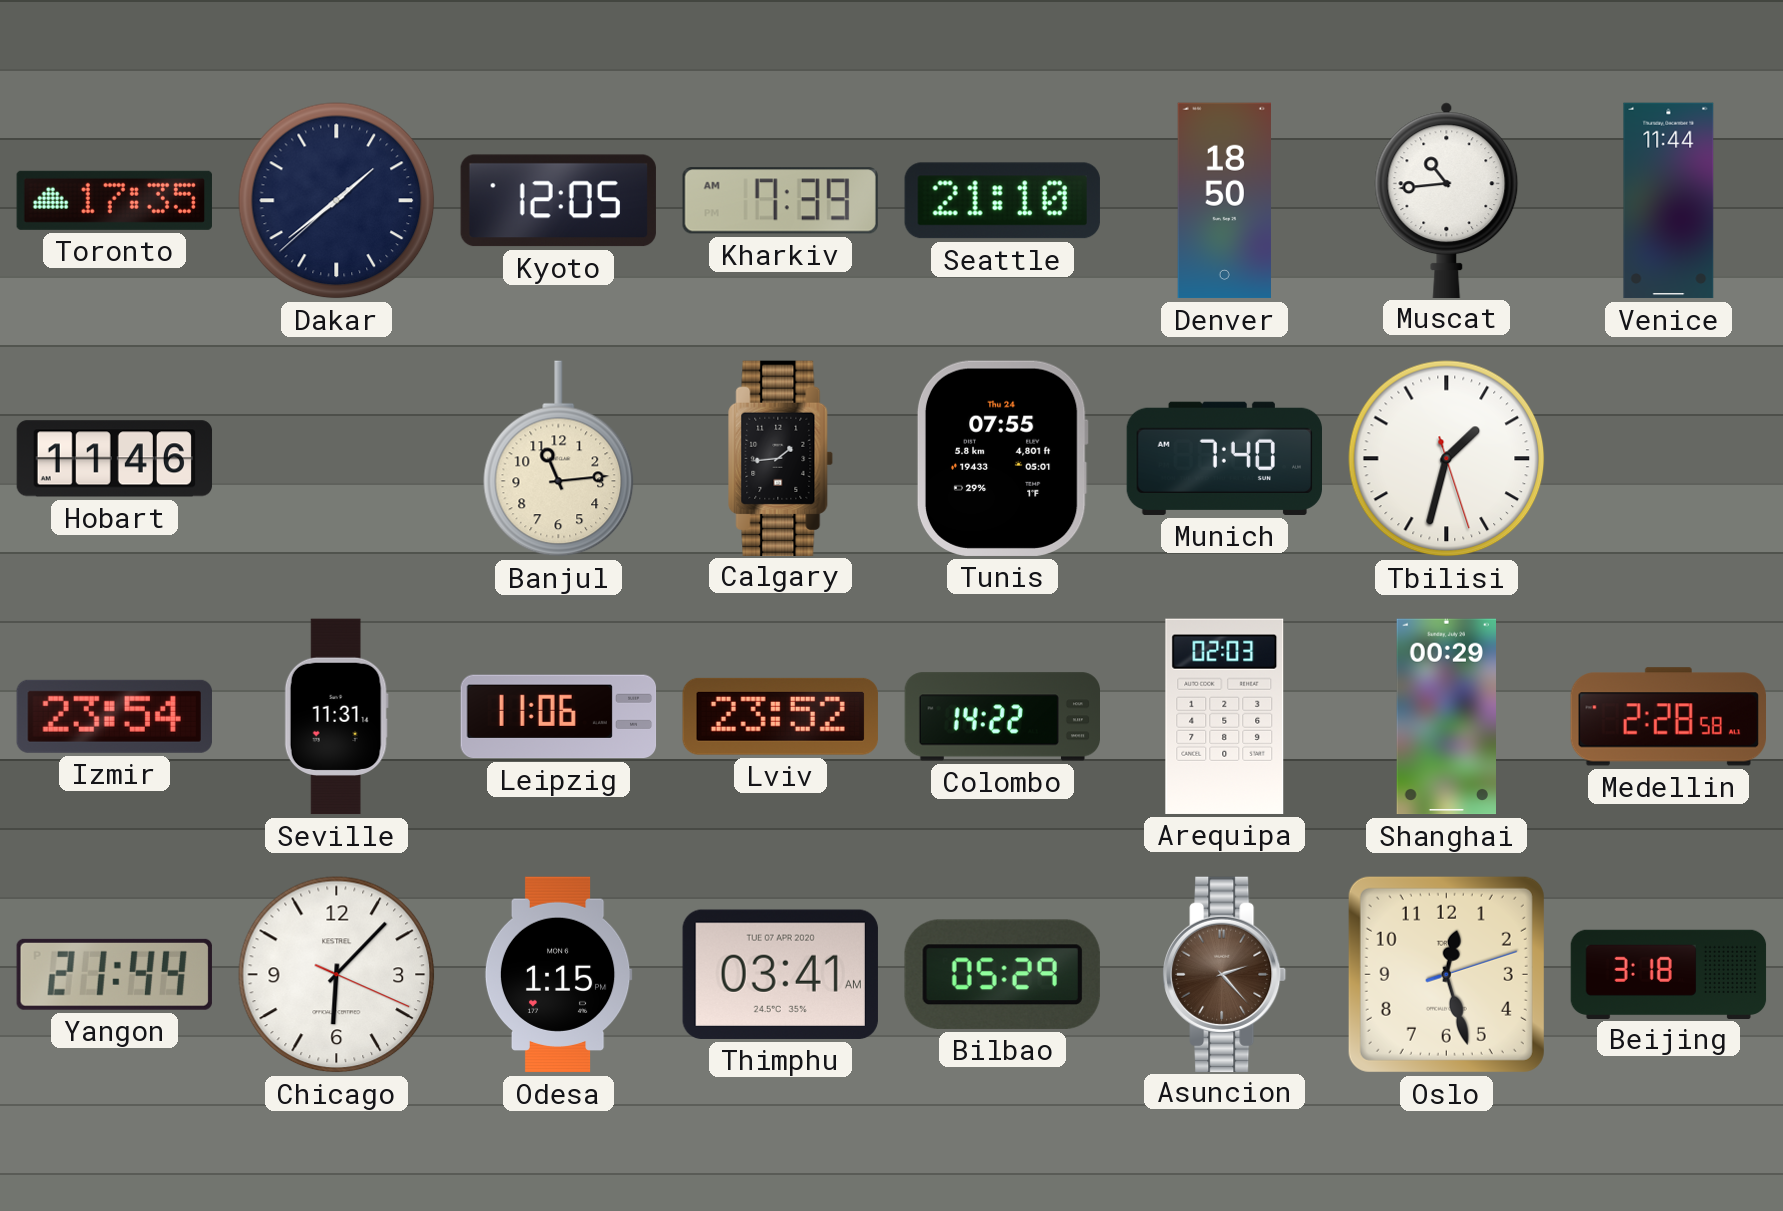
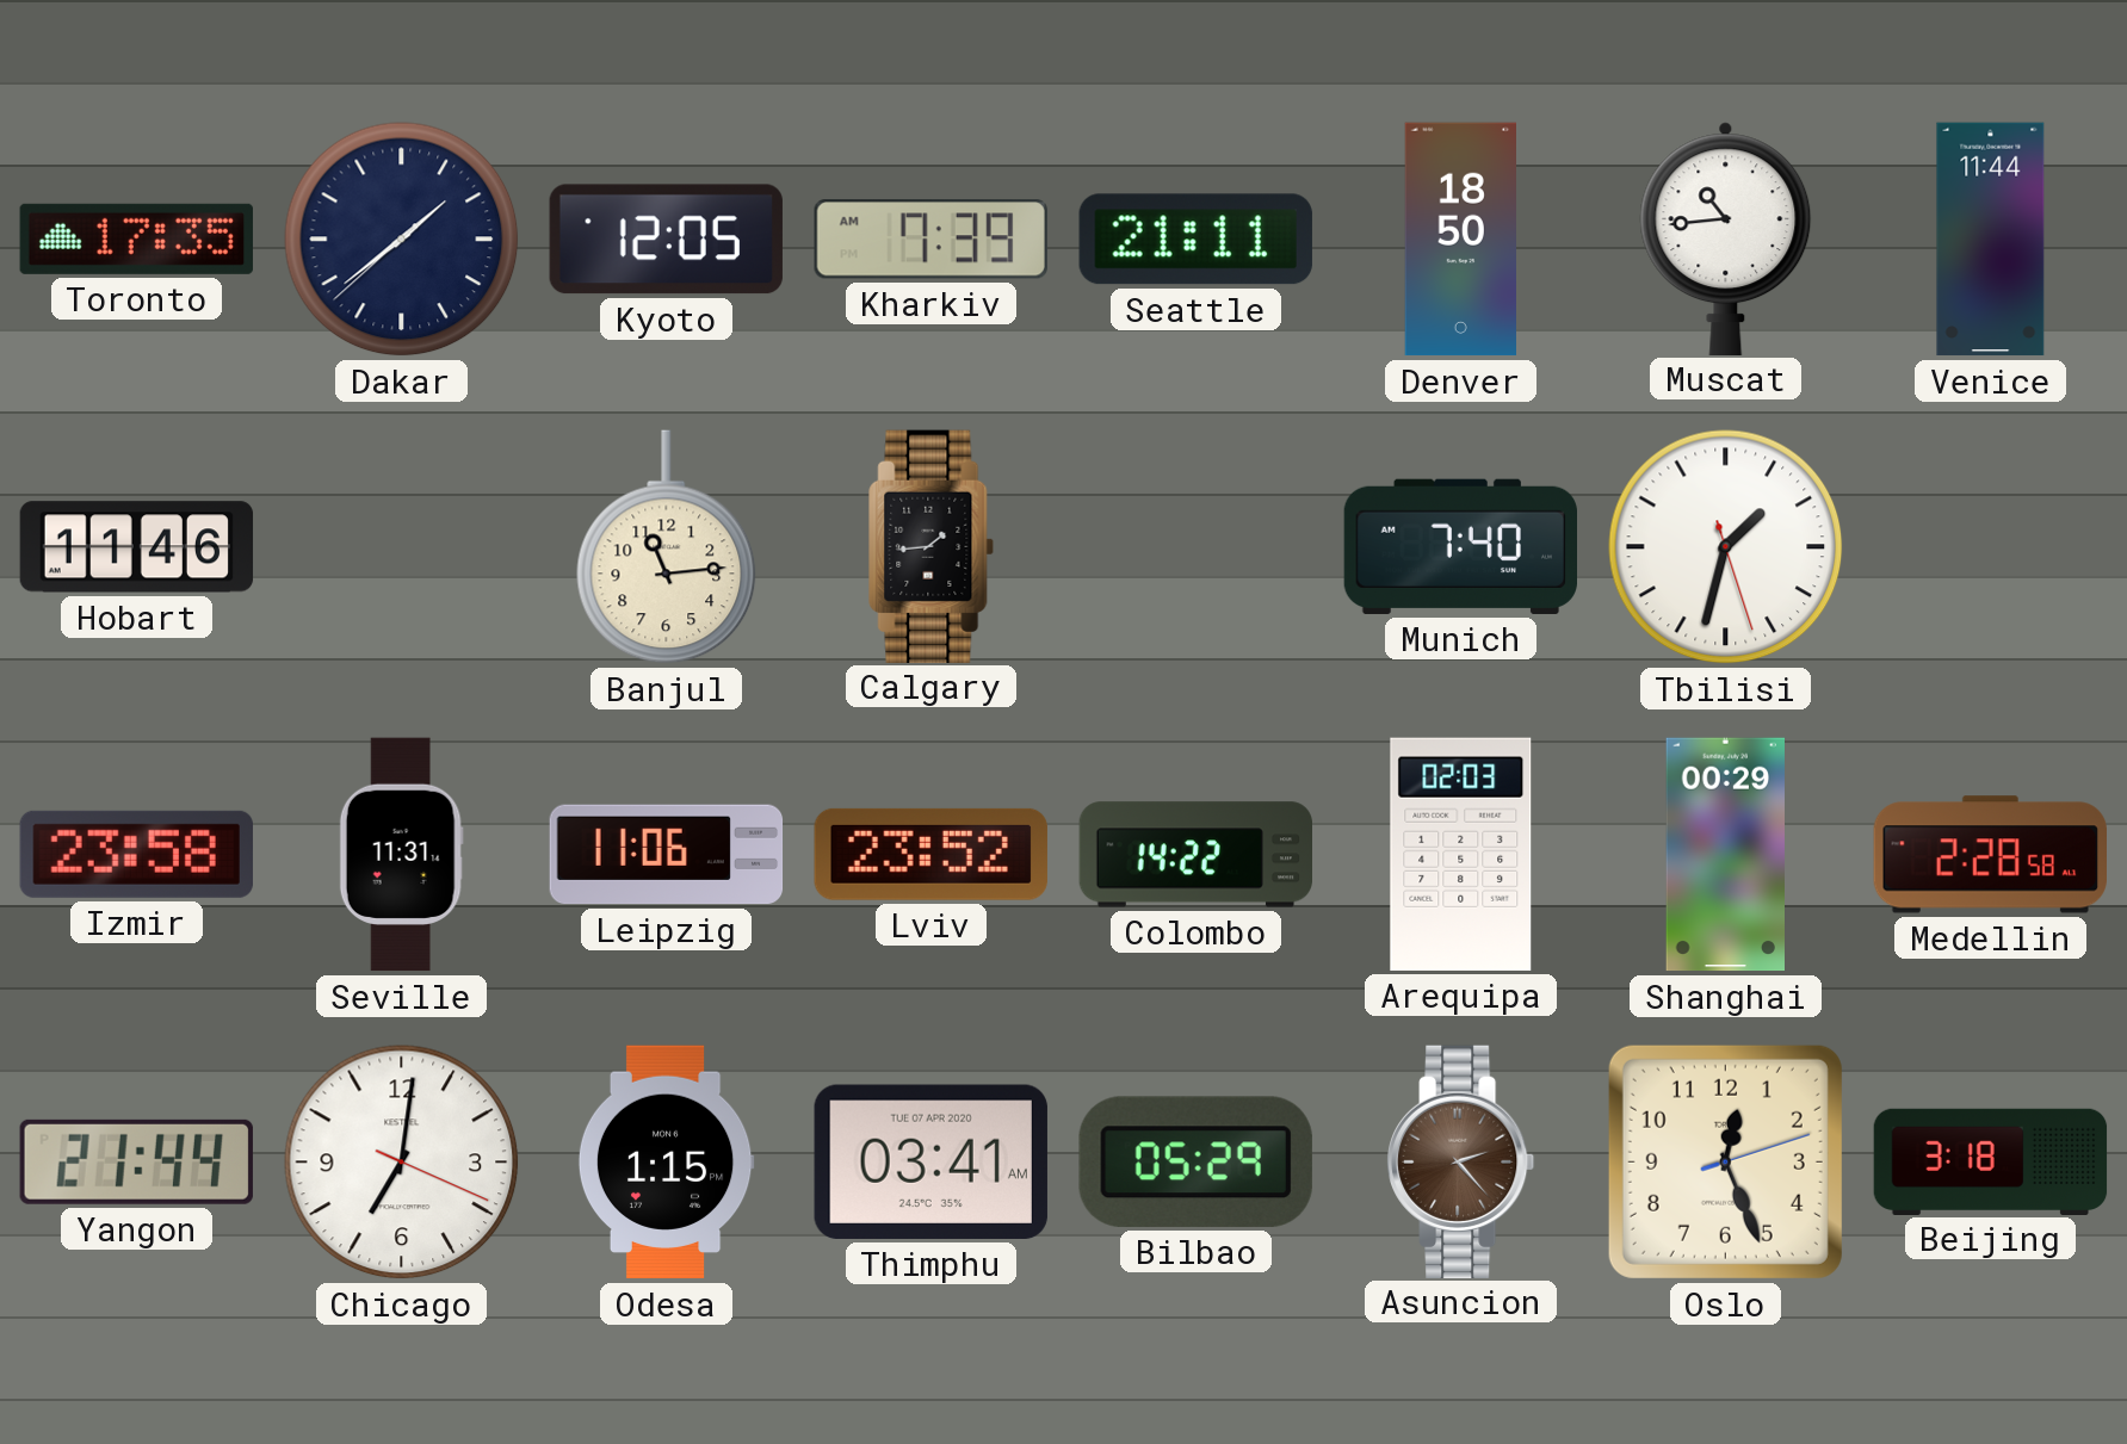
Seattle: 21:10 -> 21:11 (1195, 240)
Tunis: 07:55 -> none (1002, 458)
Izmir: 23:54 -> 23:58 (136, 854)
Chicago: 6:07 -> 7:01 (402, 1163)
Oslo: 12:27 -> 12:26 (1725, 1161)
